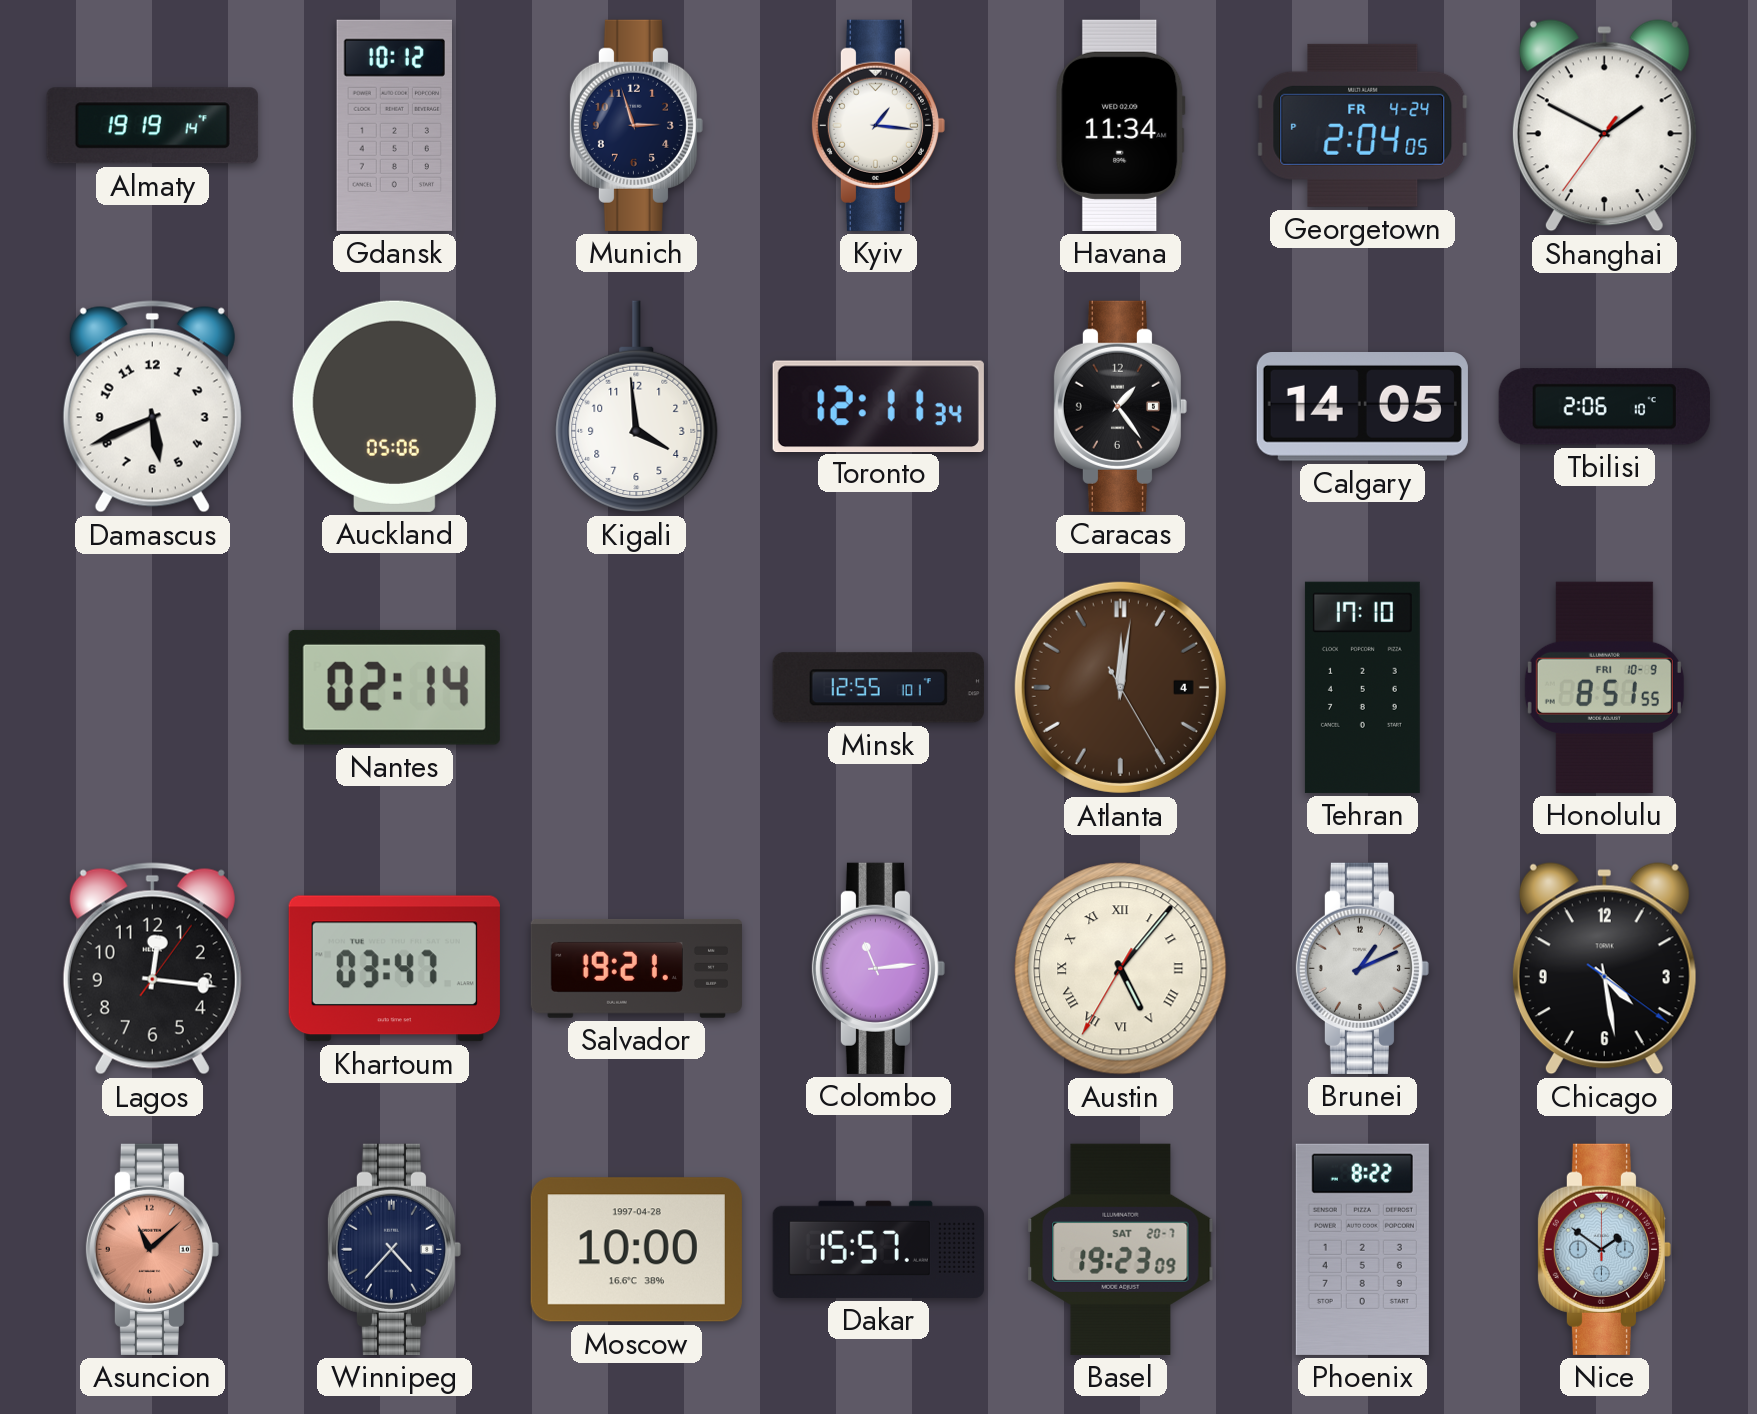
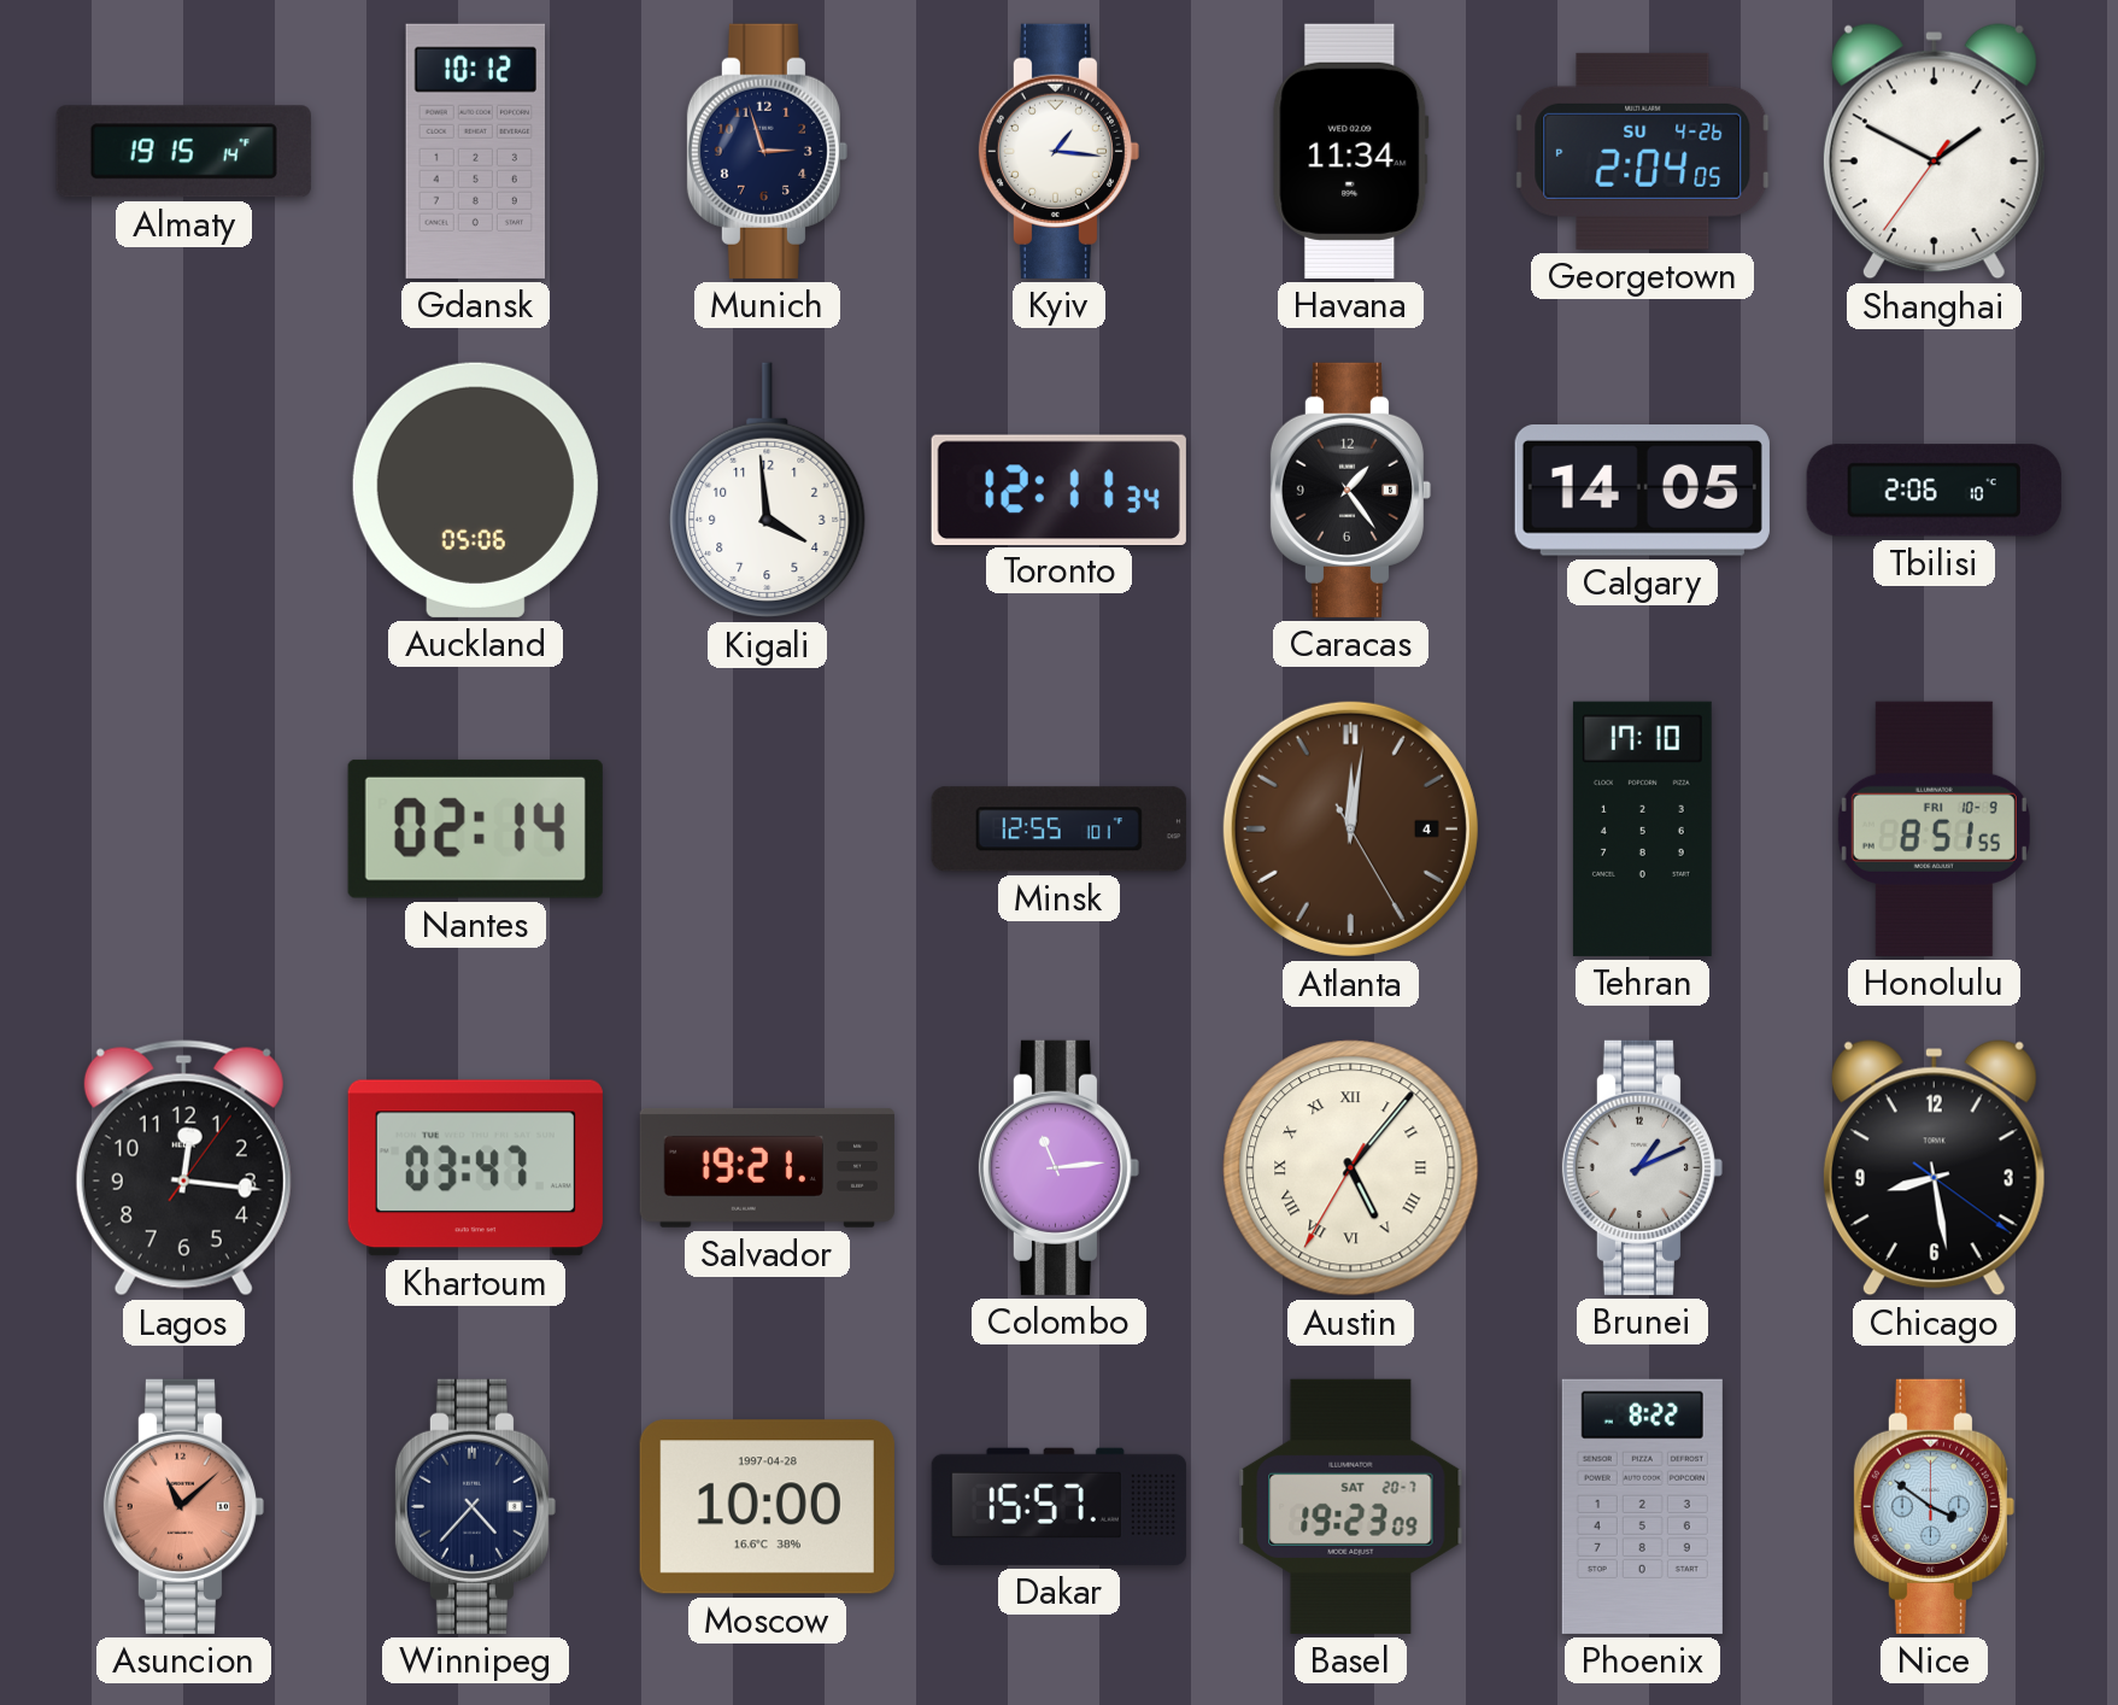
Almaty: 19:19 -> 19:15 (183, 152)
Georgetown date: FR 4-24 -> SU 4-26 (1643, 151)
Damascus: 5:41 -> none (152, 407)
Chicago: 4:28 -> 8:28 (1934, 1168)
Nice: 1:51 -> 3:51 (1934, 1506)
